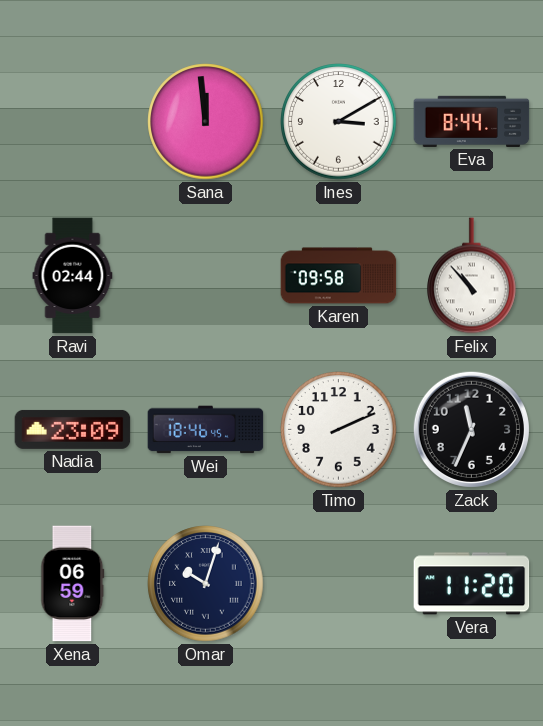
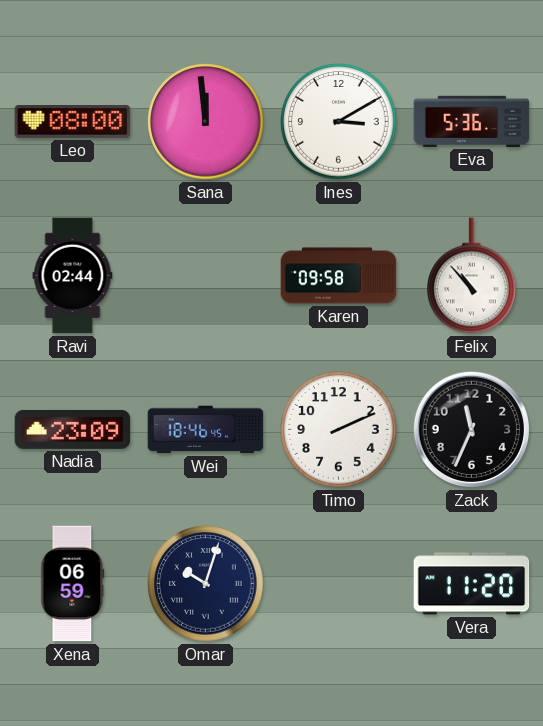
Leo: none -> 08:00 (73, 122)
Eva: 8:44 -> 5:36 (472, 121)
